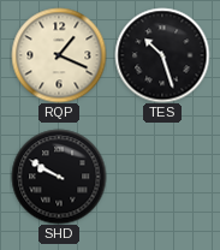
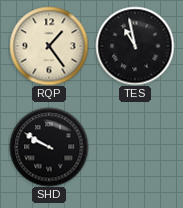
RQP: 1:19 -> 1:24 (49, 46)
TES: 10:27 -> 10:58 (135, 46)
